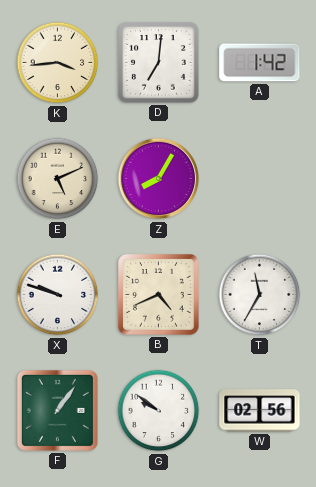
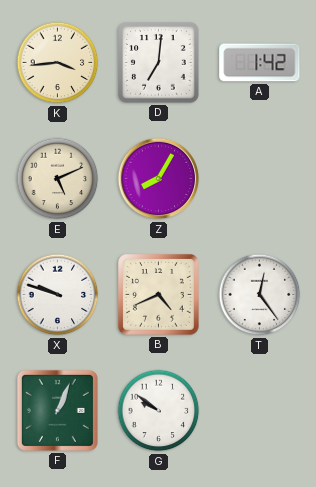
T: 11:35 -> 12:24 (260, 295)
F: 1:06 -> 1:04 (57, 410)
W: 02:56 -> none (260, 411)
